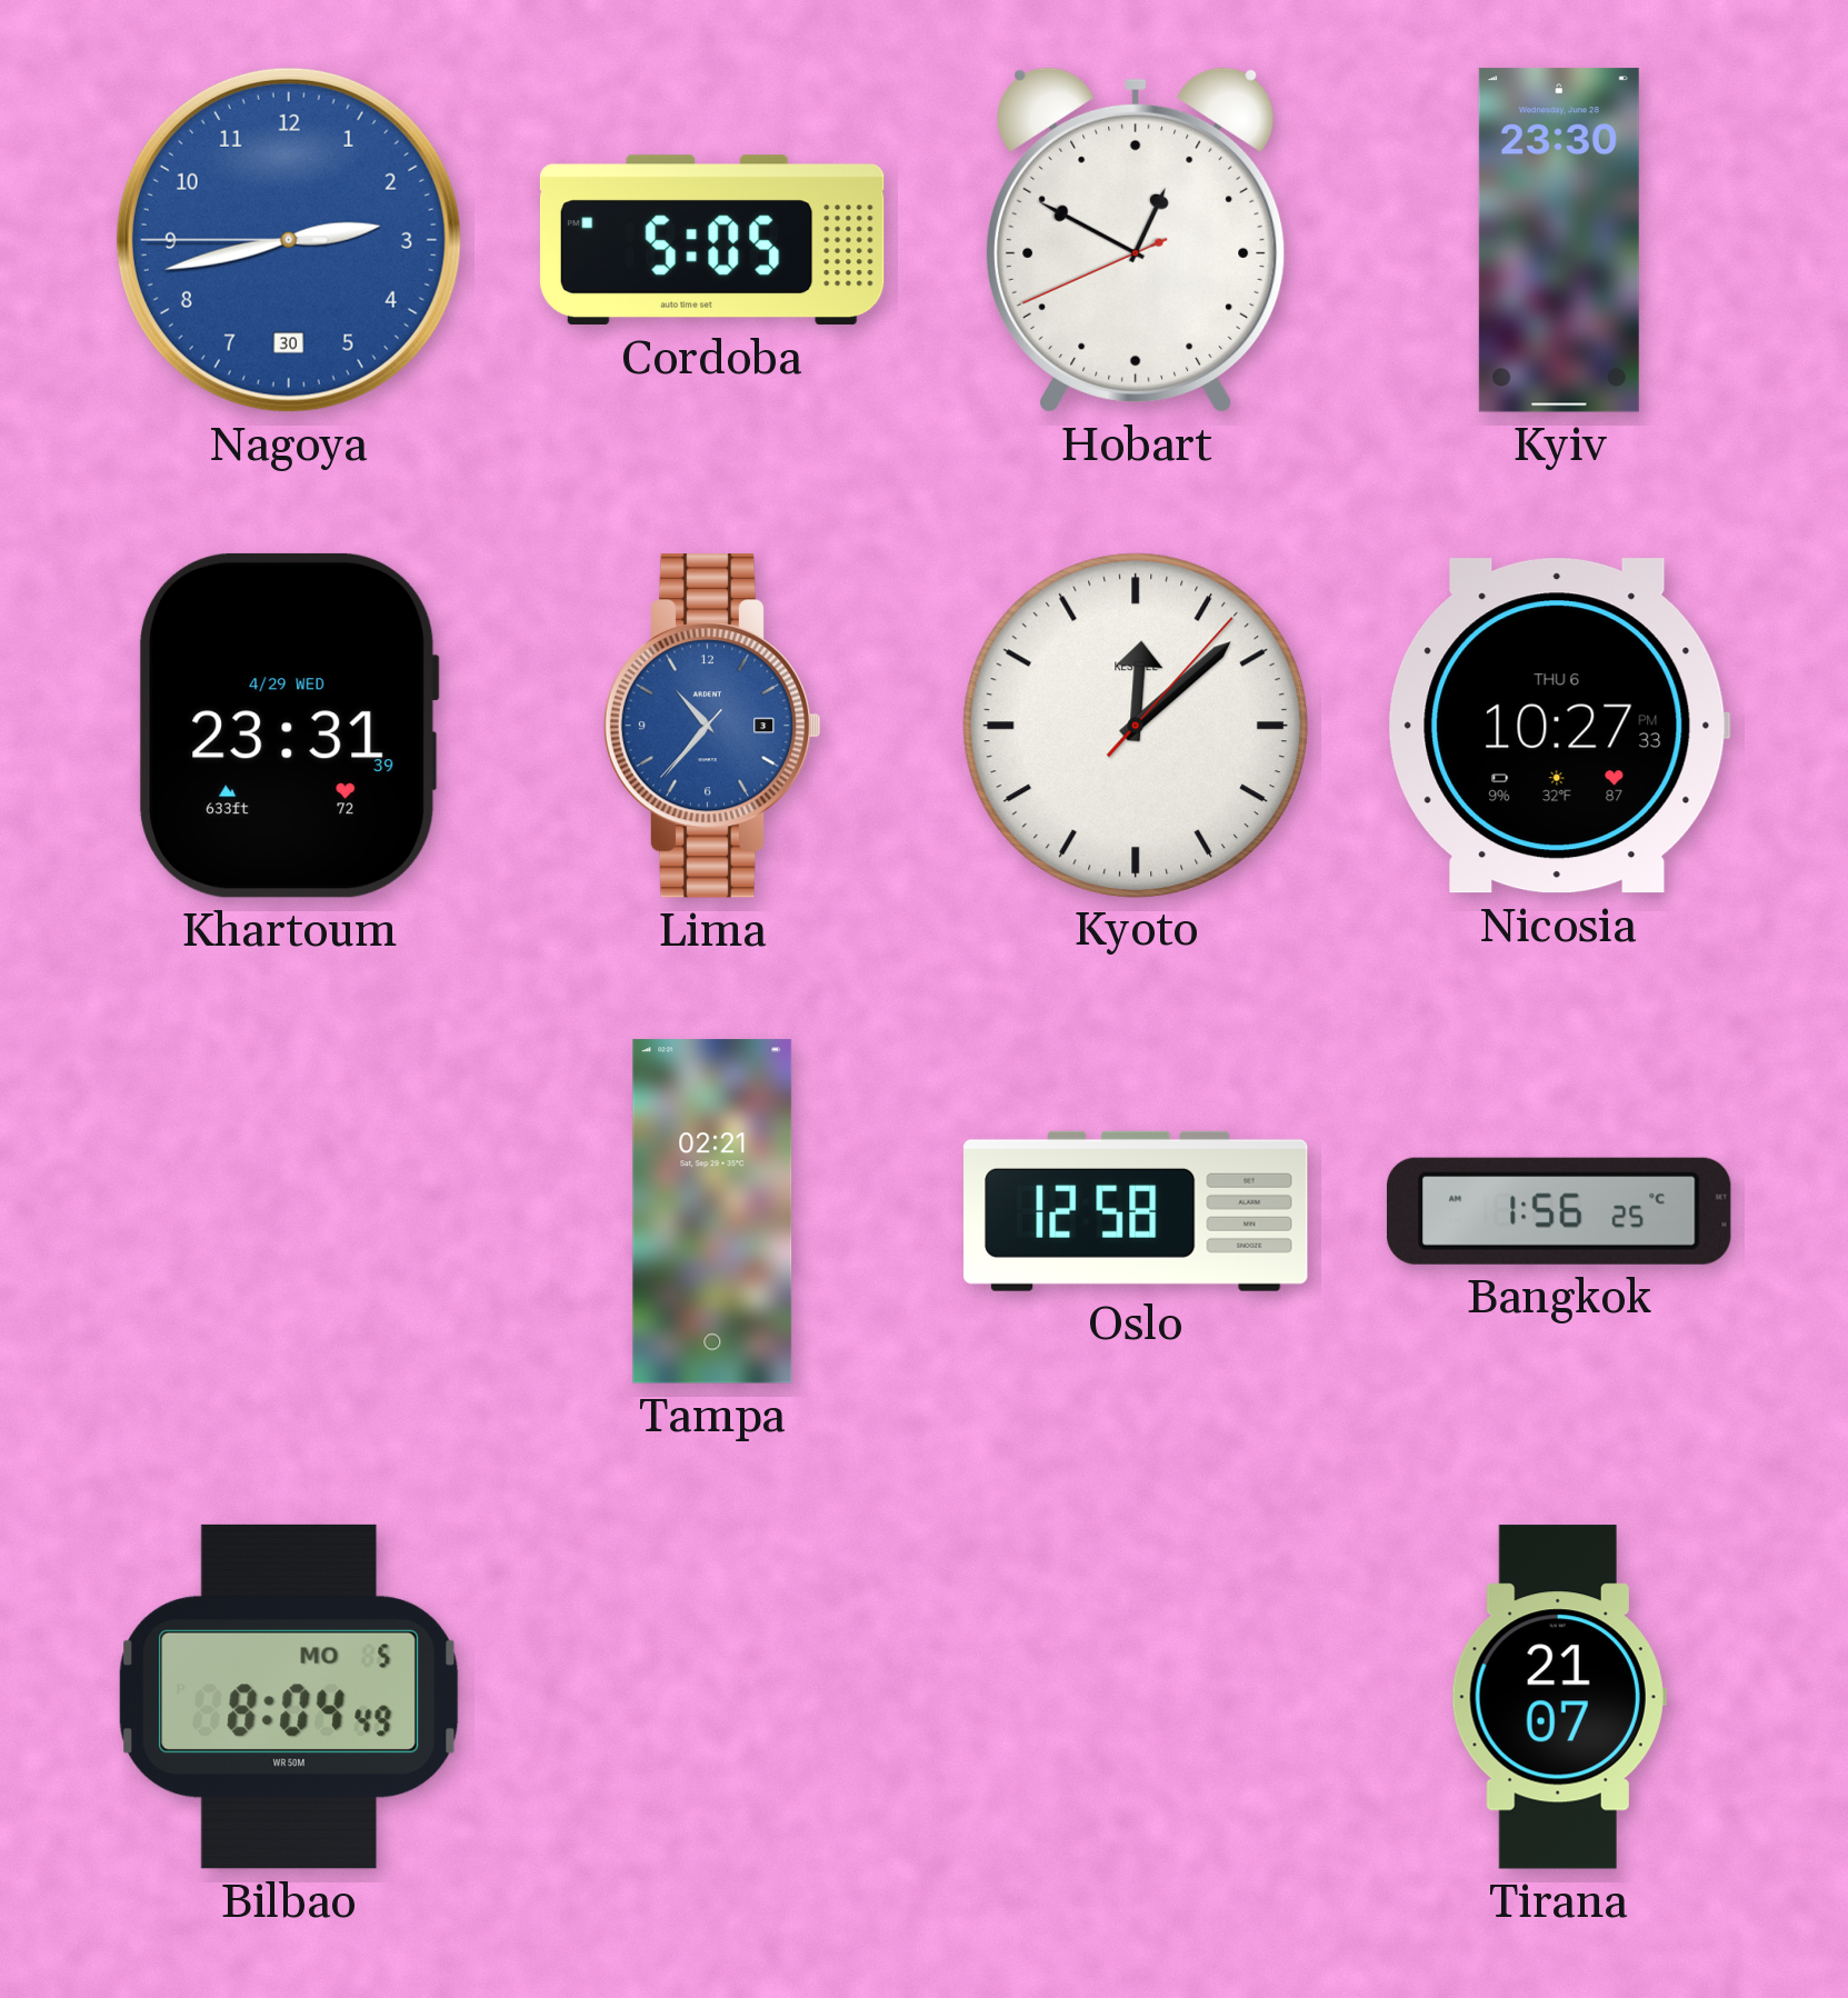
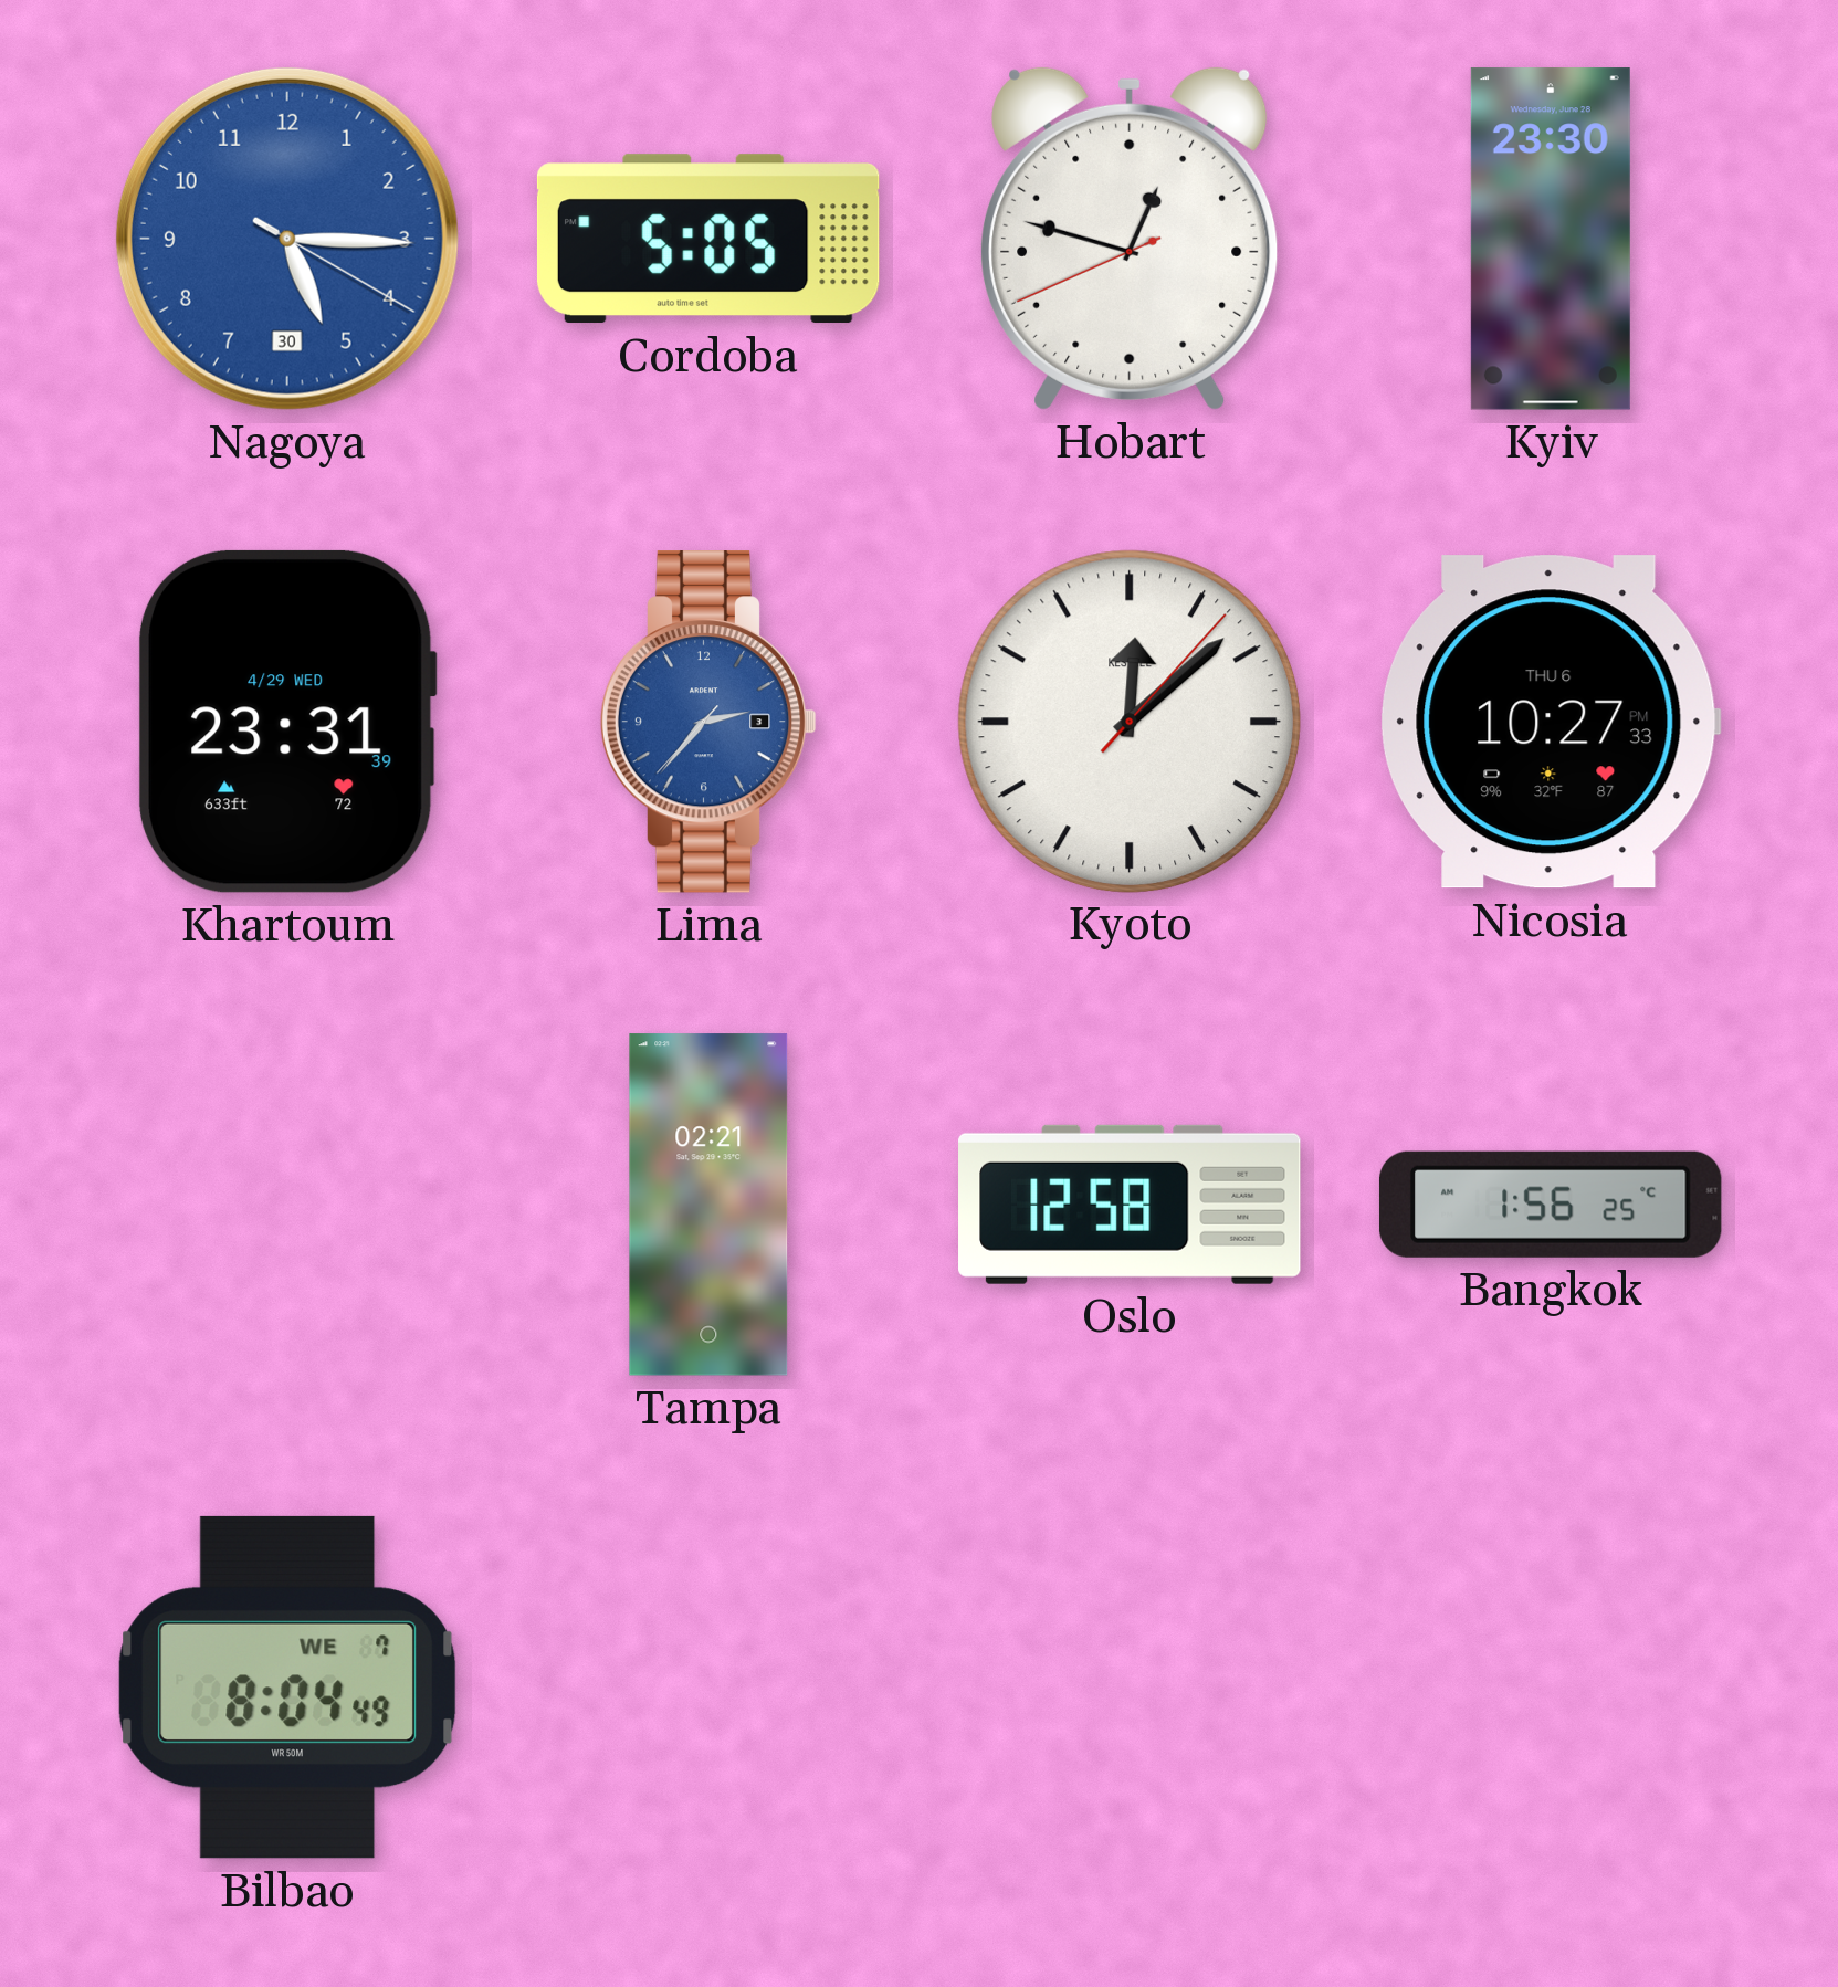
Nagoya: 2:42 -> 5:15 (287, 239)
Hobart: 12:49 -> 12:47 (1130, 239)
Lima: 10:36 -> 2:36 (708, 723)
Bilbao date: MO 5 -> WE 7 (287, 1688)
Tirana: 21:07 -> none (1559, 1697)
